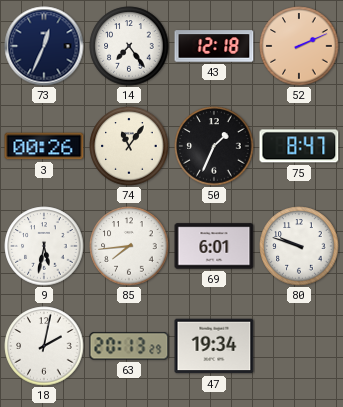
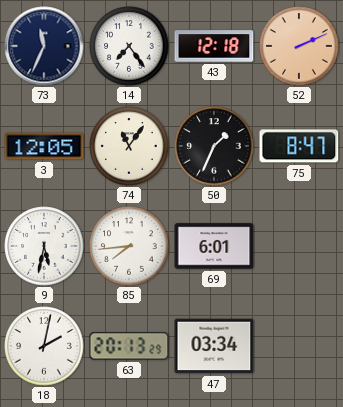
73: 12:34 -> 11:34 (44, 46)
3: 00:26 -> 12:05 (44, 146)
80: 9:48 -> none (299, 246)
47: 19:34 -> 03:34 (214, 346)
